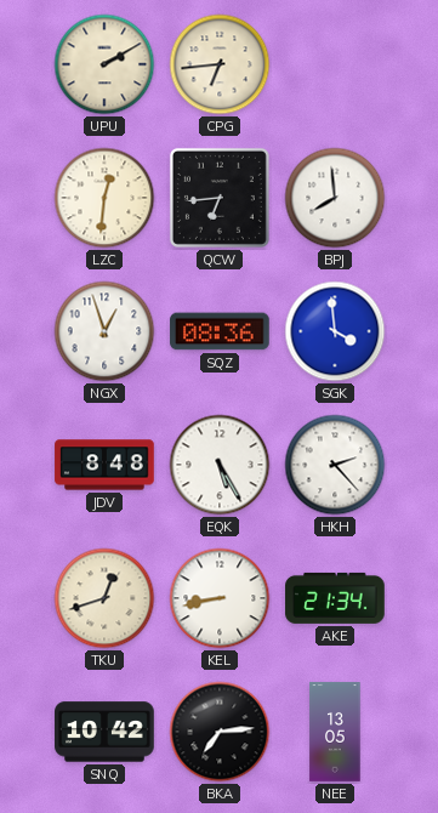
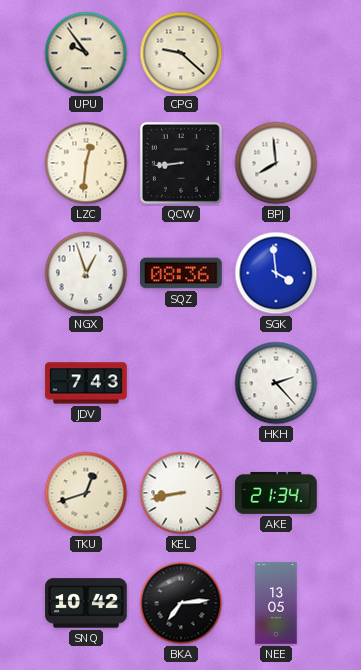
UPU: 2:10 -> 9:54 (86, 53)
CPG: 6:44 -> 9:22 (181, 53)
QCW: 6:44 -> 8:44 (181, 163)
JDV: 8:48 -> 7:43 (86, 383)
EQK: 5:25 -> none (220, 465)
